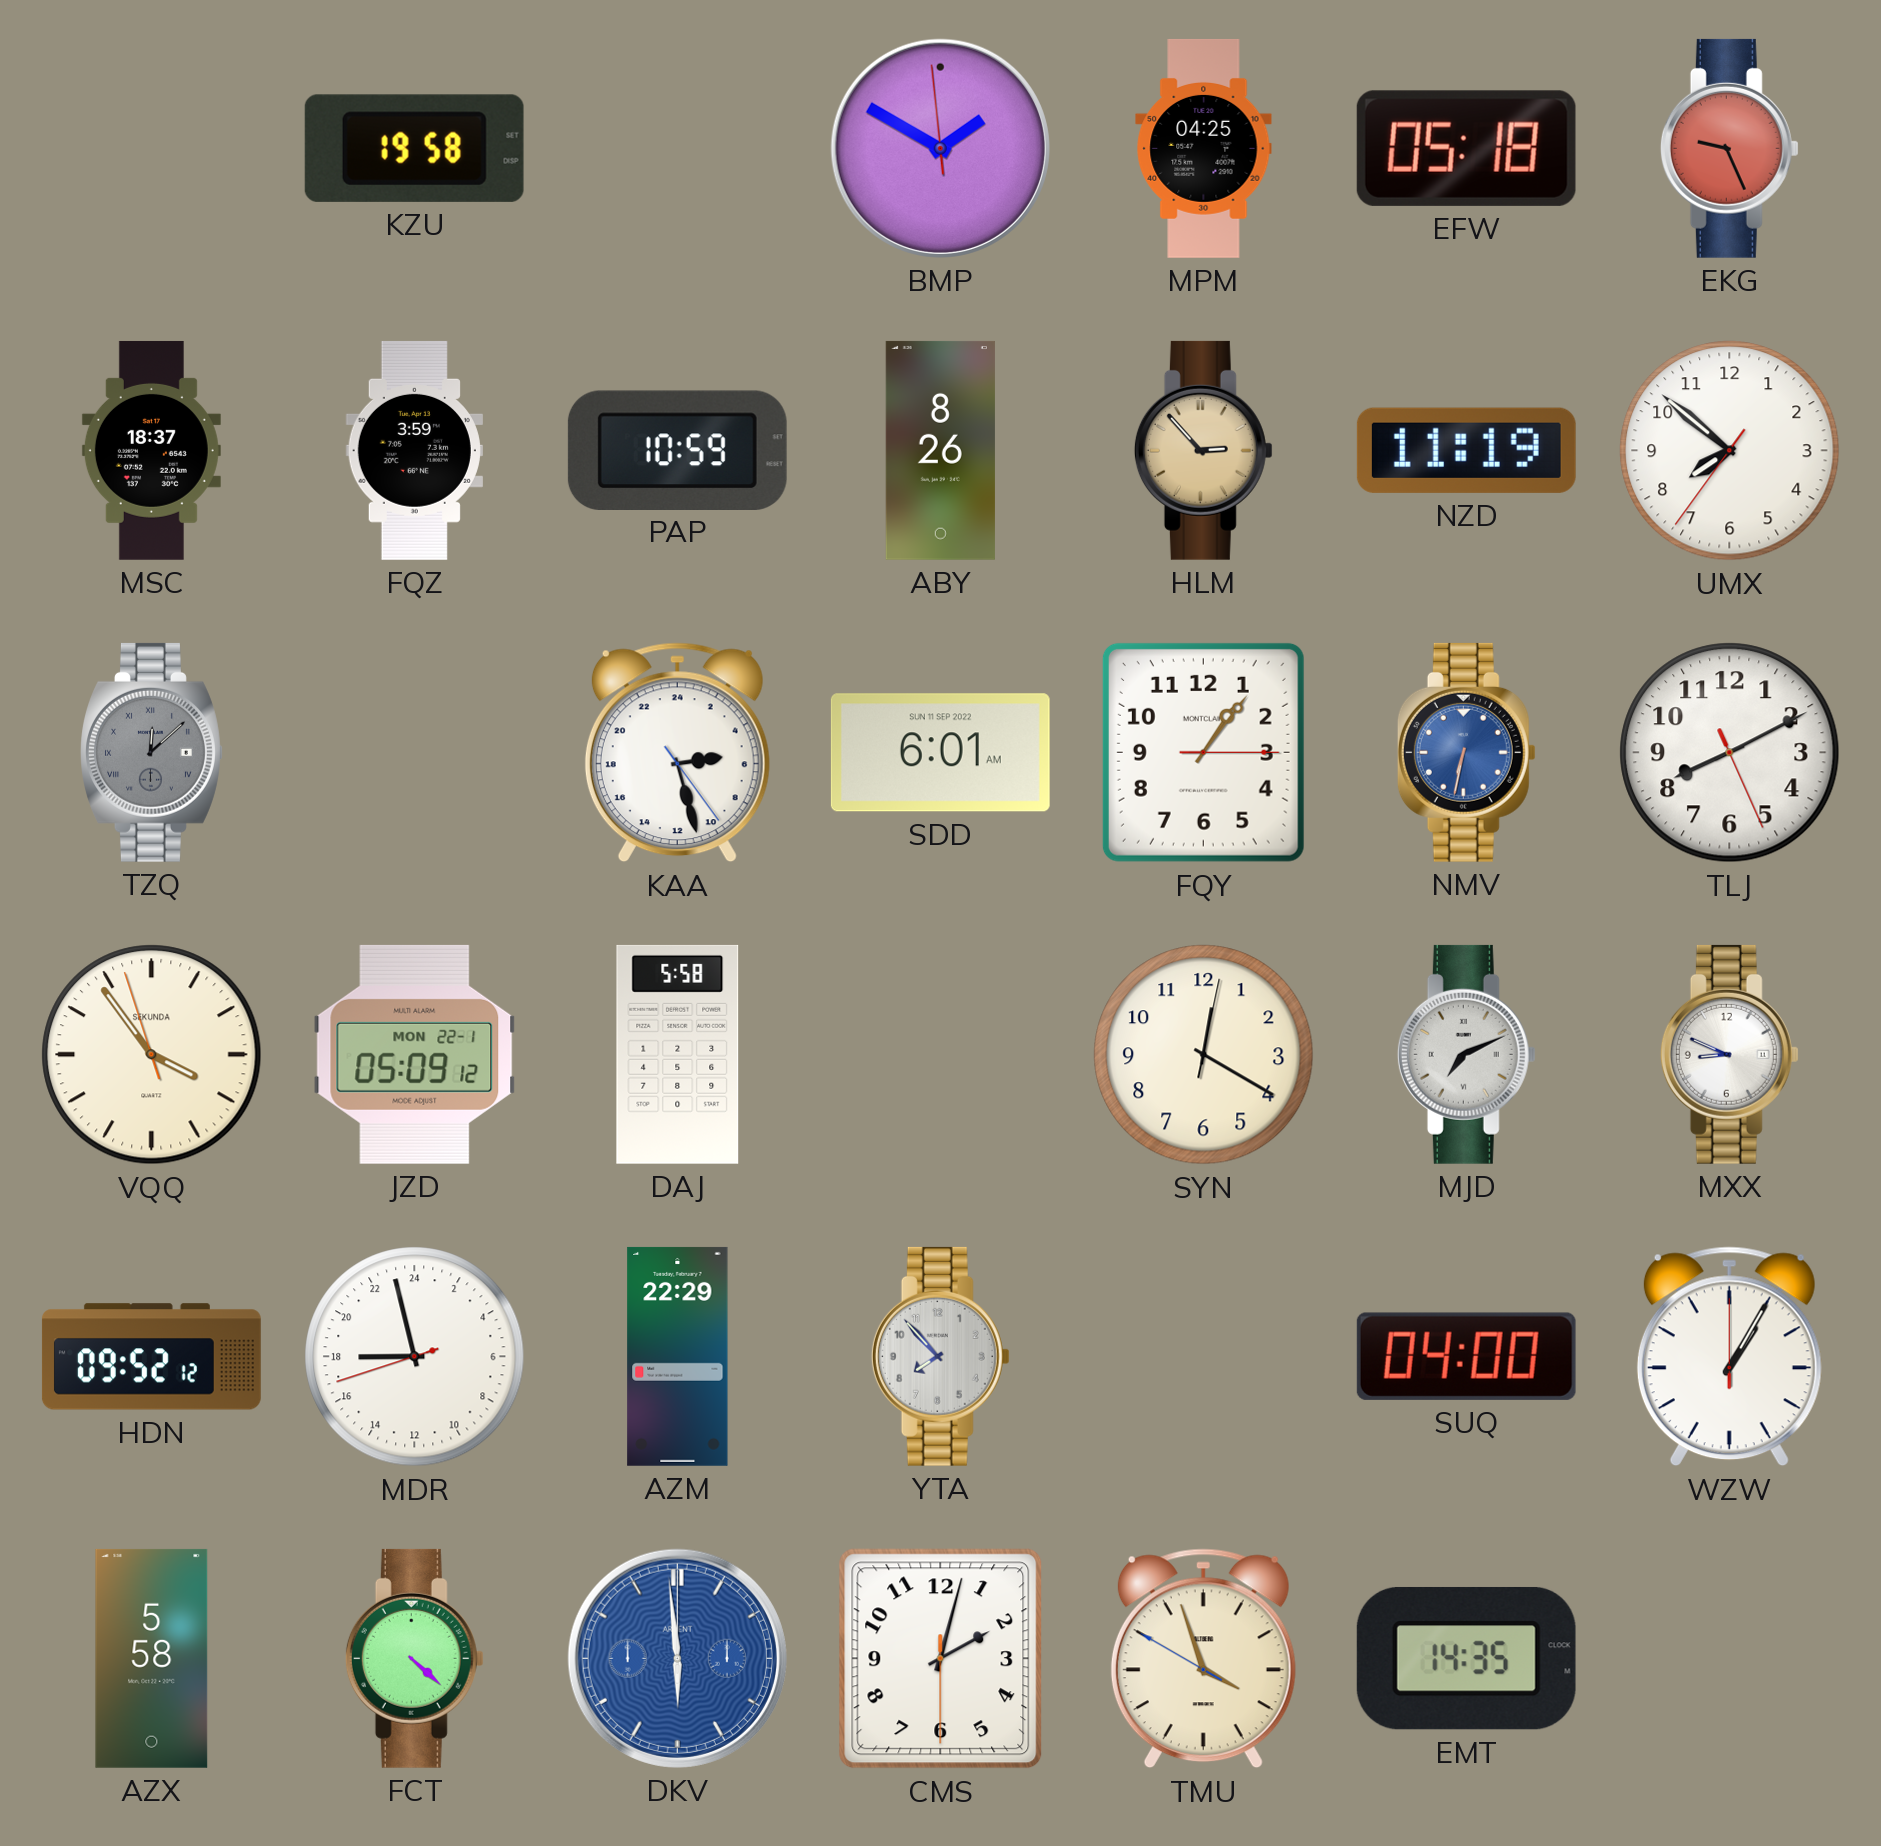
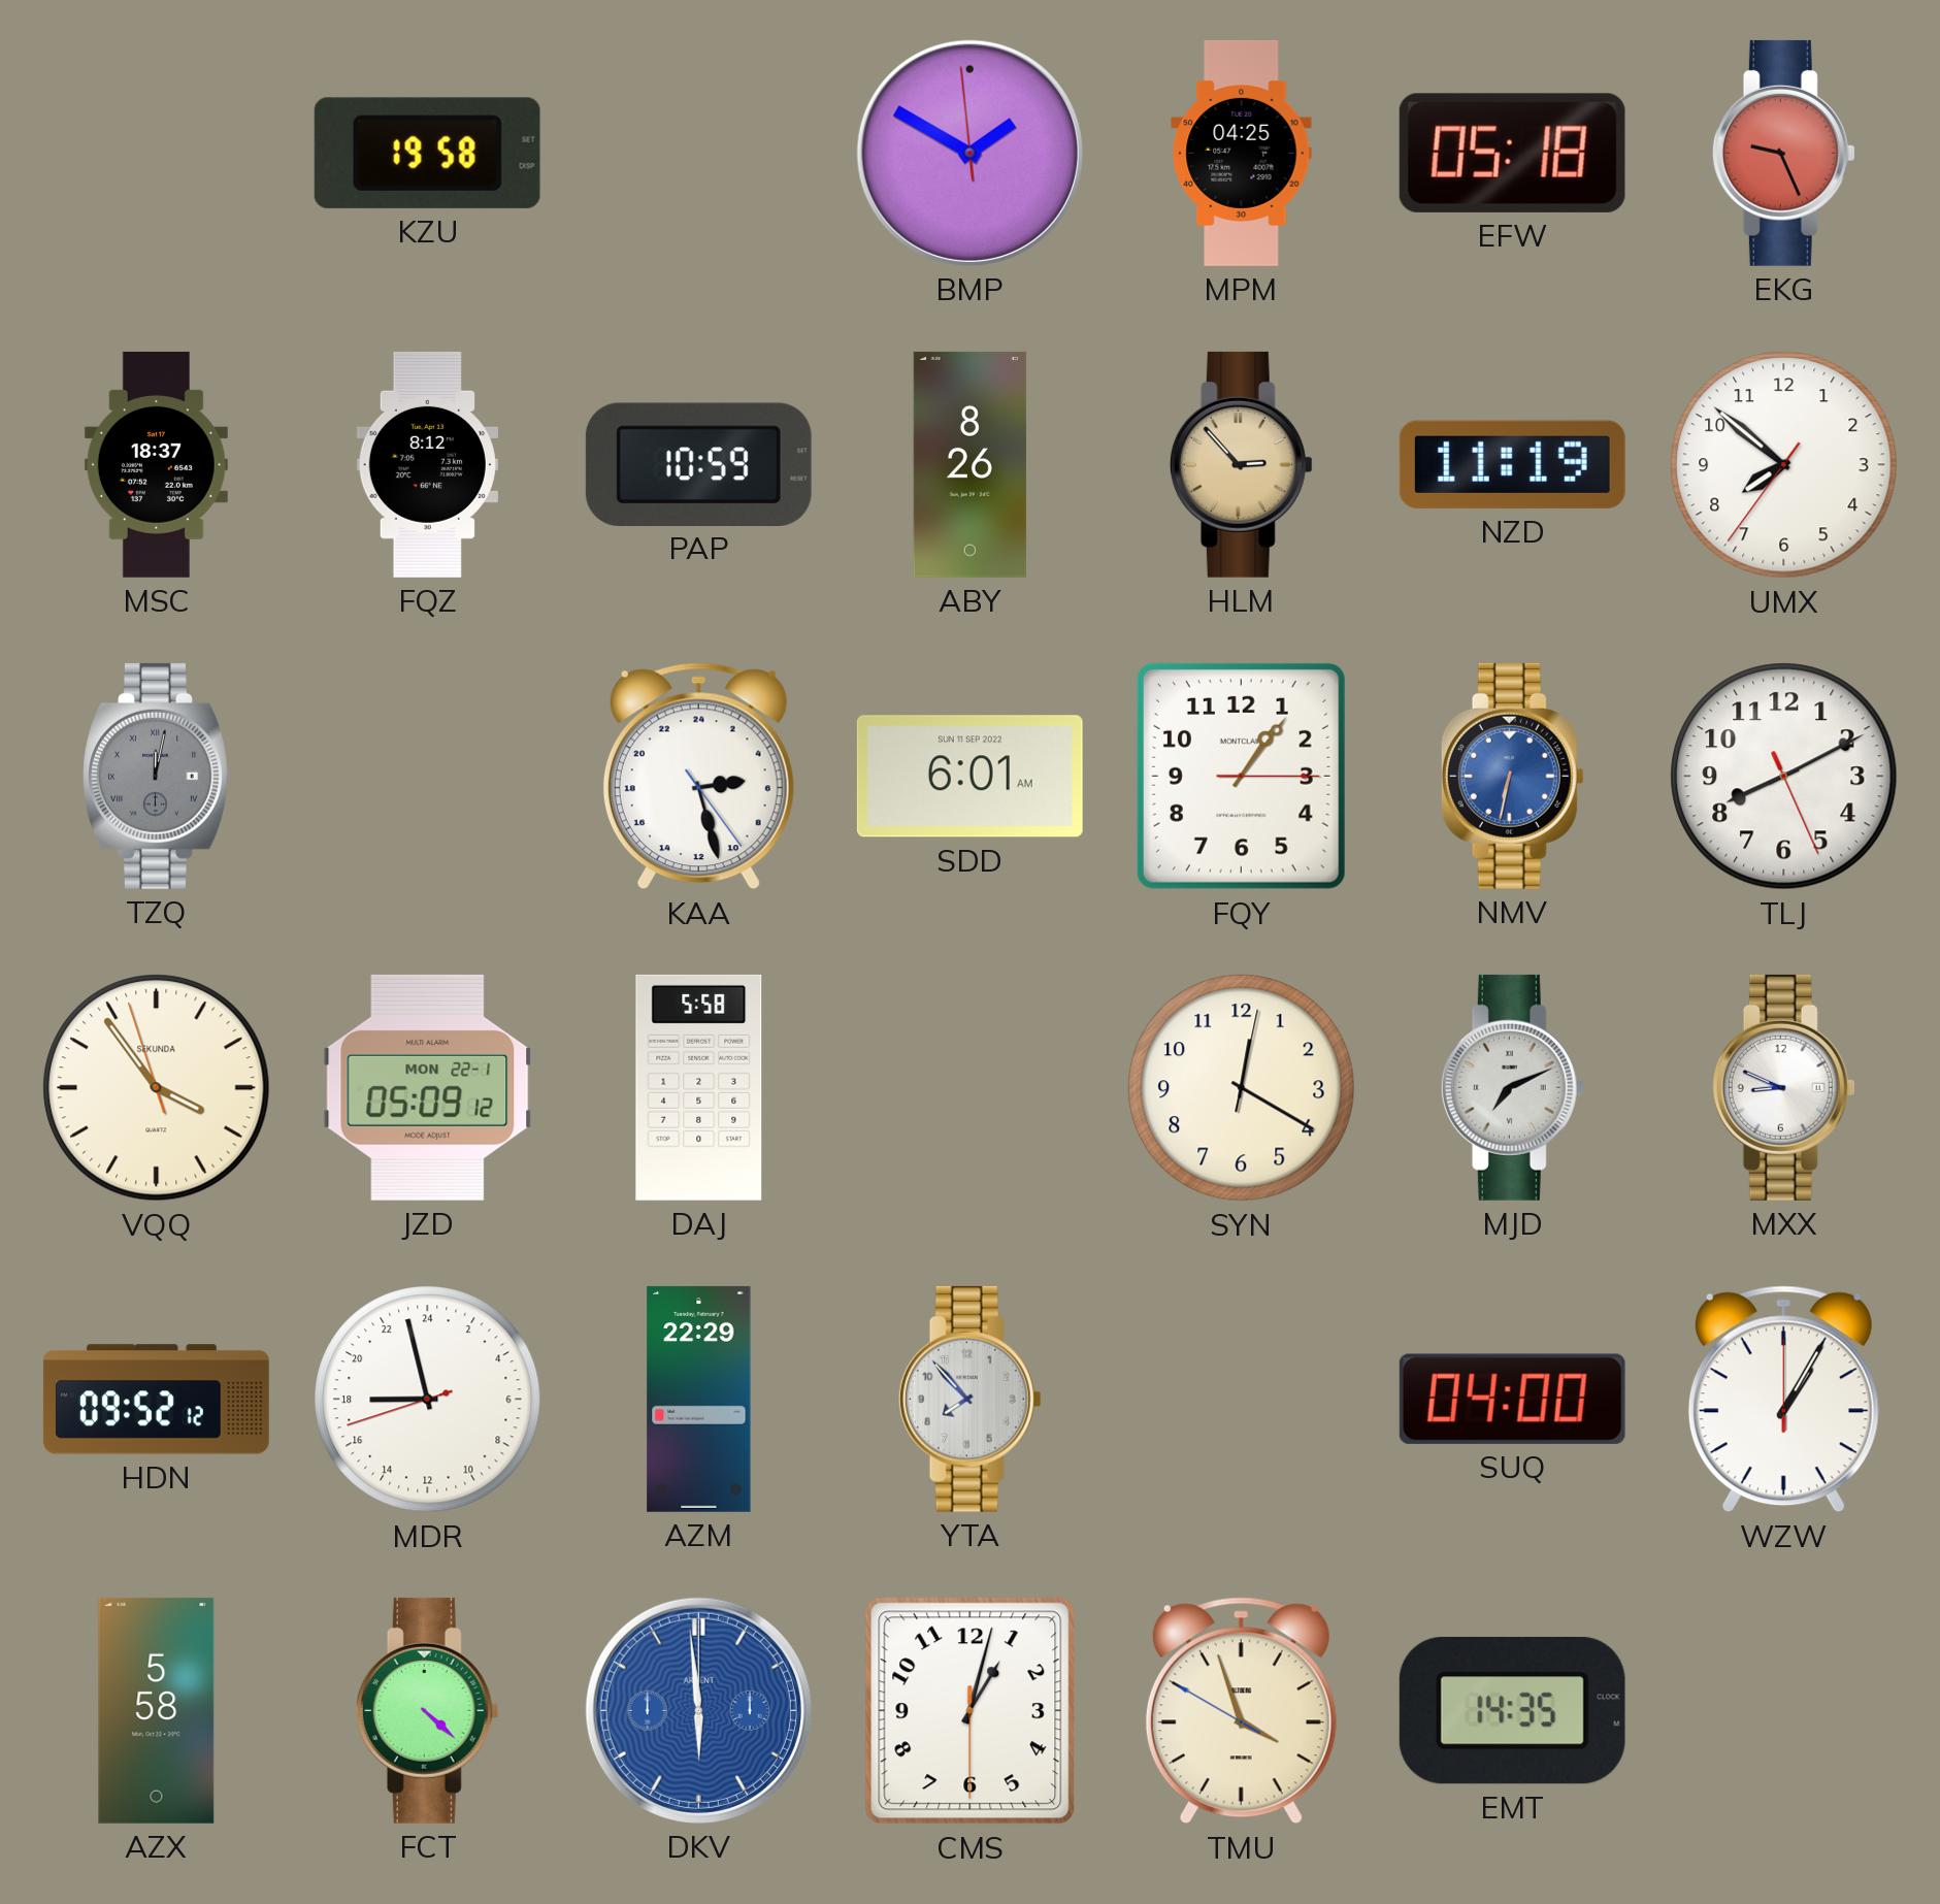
FQZ: 3:59 -> 8:12 (427, 464)
TZQ: 12:08 -> 12:02 (157, 776)
CMS: 2:02 -> 1:02 (971, 1711)
